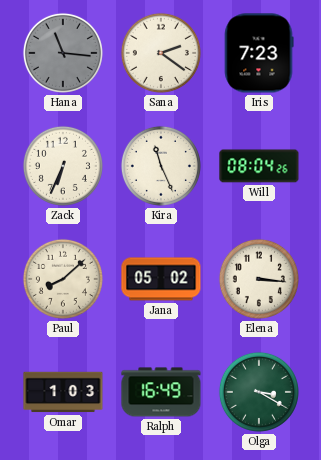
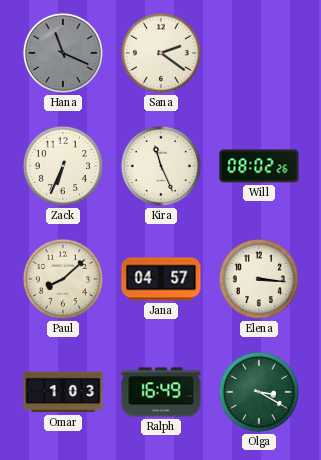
Hana: 11:16 -> 11:19 (63, 53)
Iris: 7:23 -> none (259, 53)
Will: 08:04 -> 08:02 (259, 166)
Jana: 05:02 -> 04:57 (161, 279)
